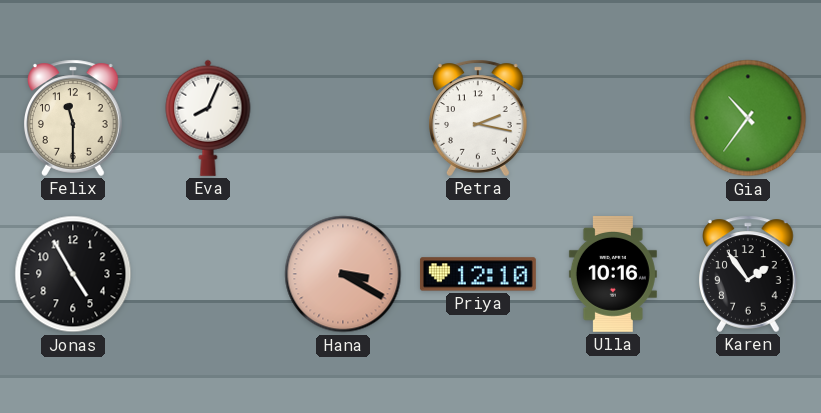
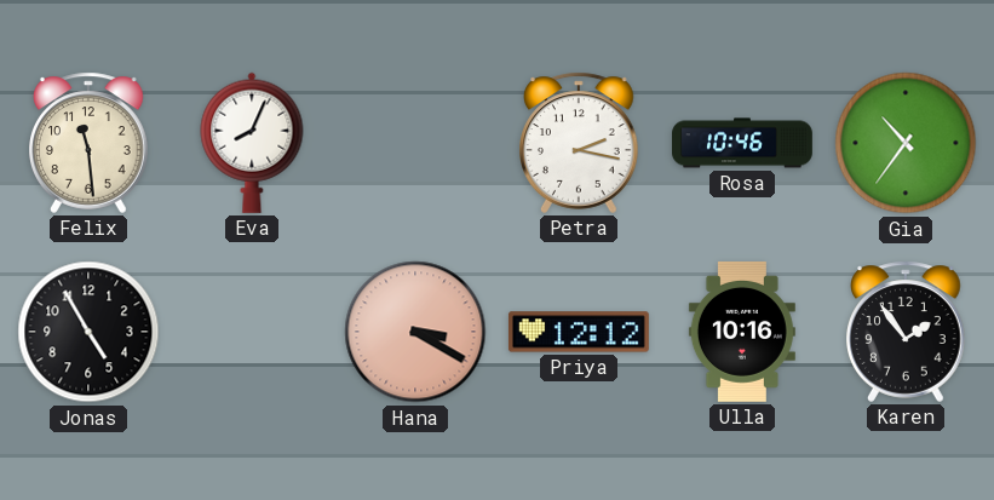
Felix: 11:30 -> 11:29 (90, 143)
Rosa: none -> 10:46 (743, 143)
Priya: 12:10 -> 12:12 (579, 332)
